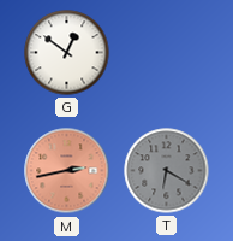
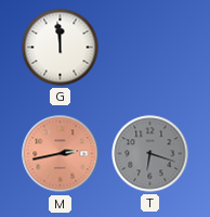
G: 12:51 -> 11:59 (61, 48)
T: 6:20 -> 6:18 (150, 154)
